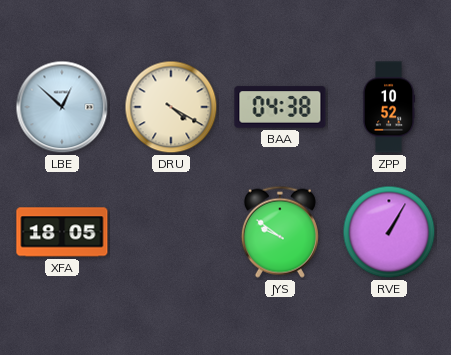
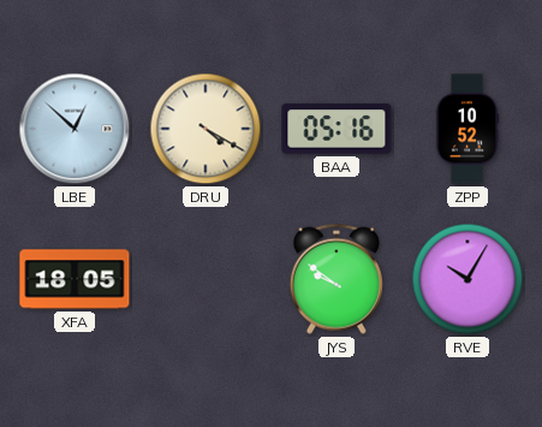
BAA: 04:38 -> 05:16 (336, 129)
RVE: 1:05 -> 10:05 (467, 279)
